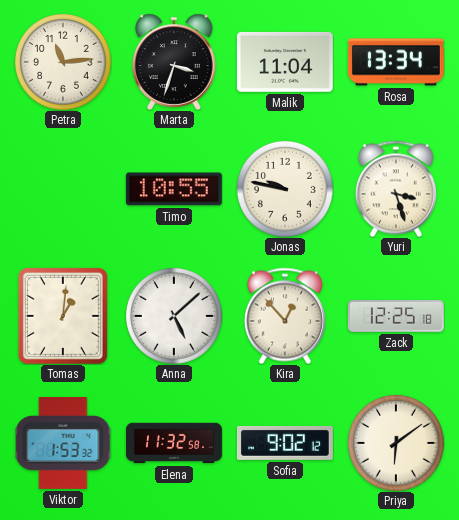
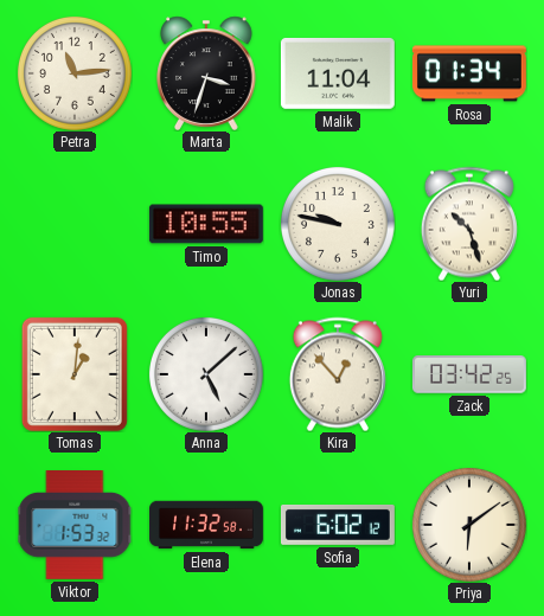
Rosa: 13:34 -> 01:34 (469, 73)
Yuri: 3:27 -> 10:27 (469, 224)
Zack: 12:25 -> 03:42 (469, 374)
Sofia: 9:02 -> 6:02 (338, 525)
